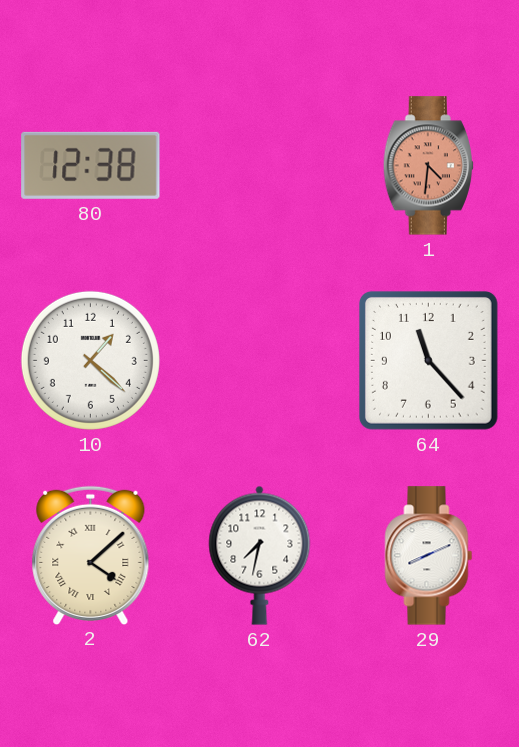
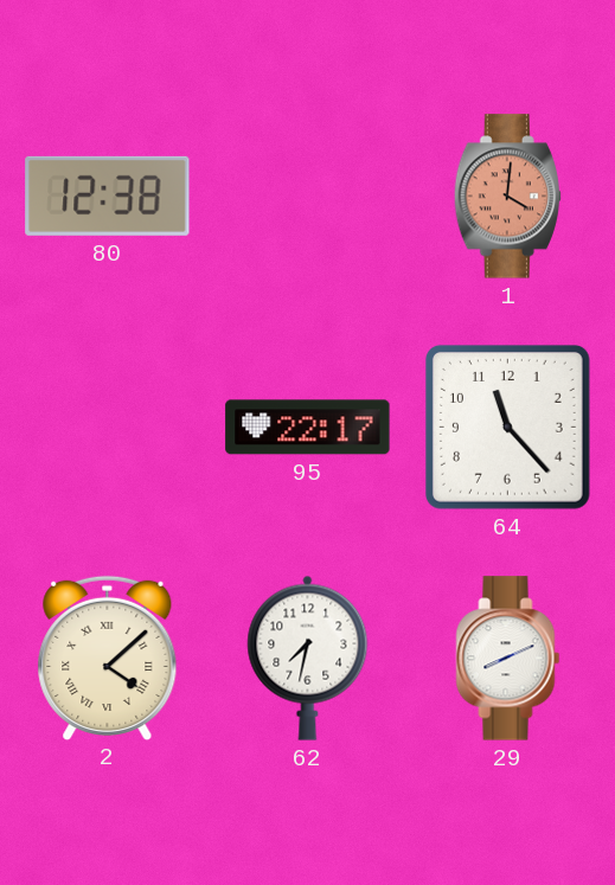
1: 4:31 -> 4:01 (507, 197)
10: 1:22 -> none (90, 360)
95: none -> 22:17 (308, 428)
